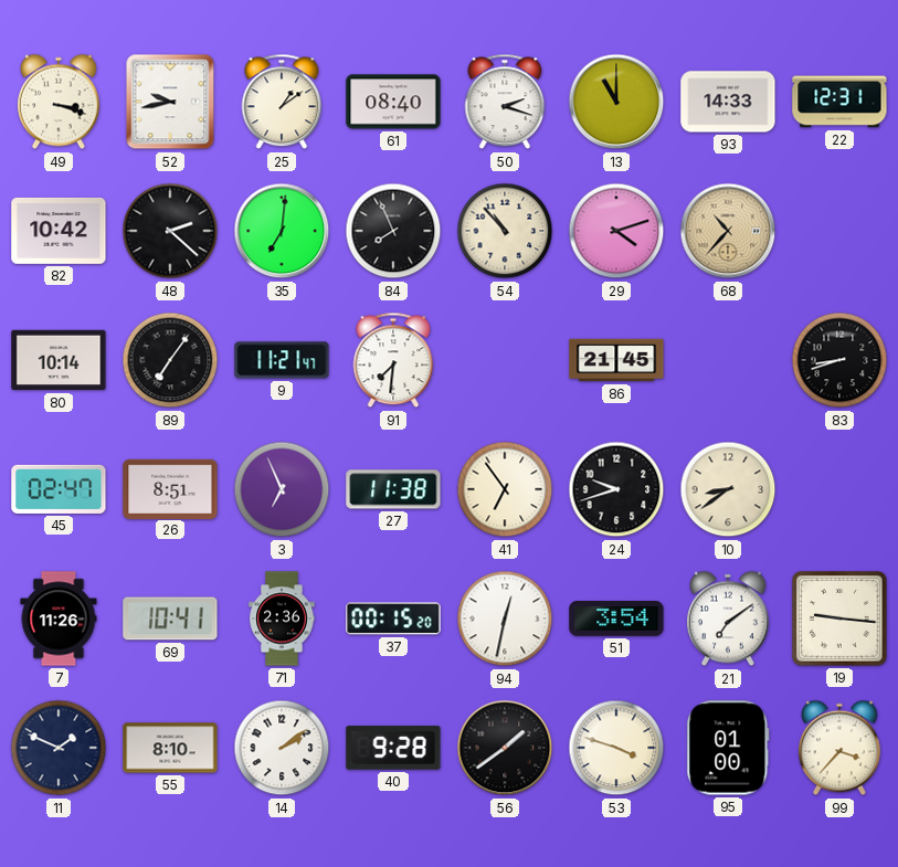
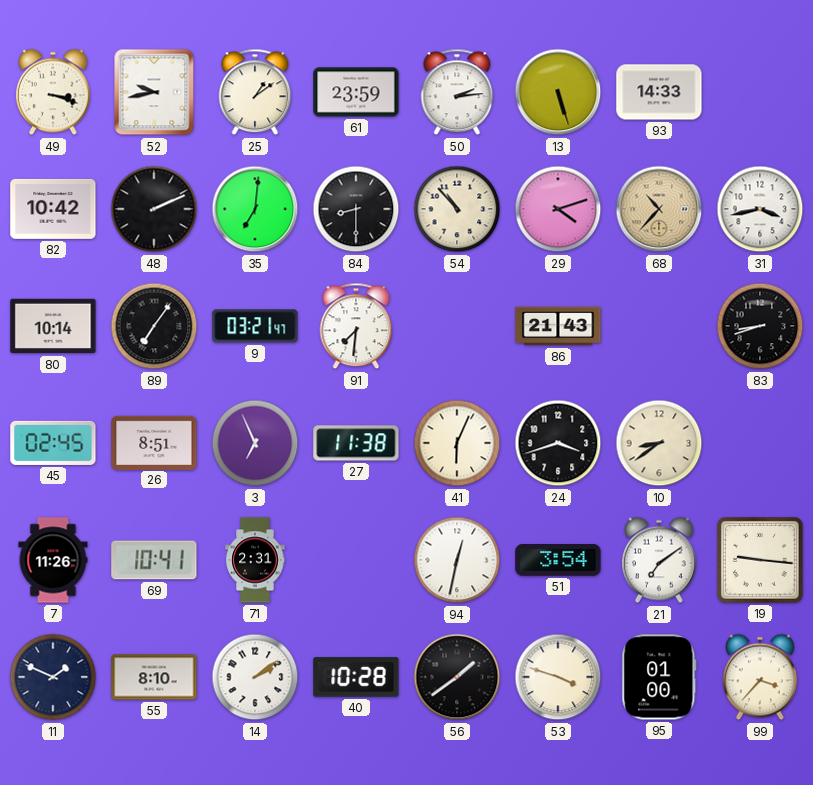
61: 08:40 -> 23:59 (356, 92)
50: 2:18 -> 2:14 (457, 92)
13: 11:00 -> 5:27 (558, 92)
22: 12:31 -> none (839, 102)
48: 2:22 -> 2:11 (154, 209)
84: 7:56 -> 8:30 (356, 209)
31: none -> 3:43 (760, 209)
9: 11:21 -> 03:21 (255, 326)
86: 21:45 -> 21:43 (558, 326)
45: 02:47 -> 02:45 (53, 443)
41: 6:54 -> 6:04 (457, 443)
24: 9:42 -> 3:42 (558, 443)
71: 2:36 -> 2:31 (255, 560)
37: 00:15 -> none (393, 618)
40: 9:28 -> 10:28 (356, 677)
